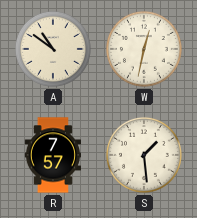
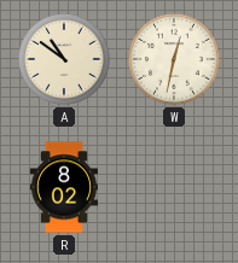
R: 7:57 -> 8:02 (63, 187)
S: 1:29 -> none (144, 155)
